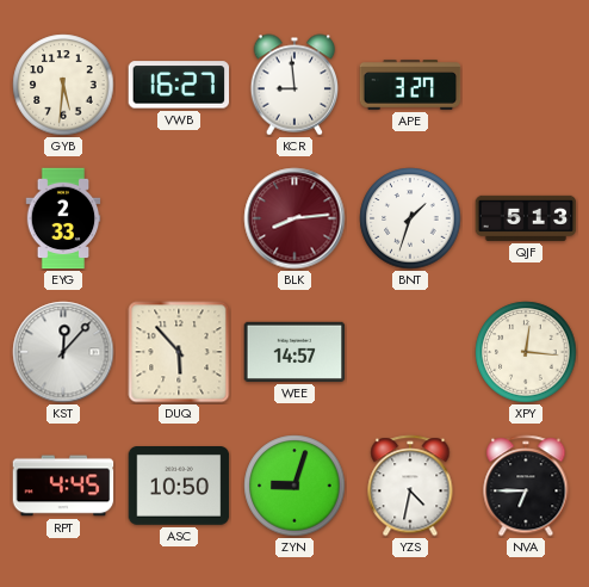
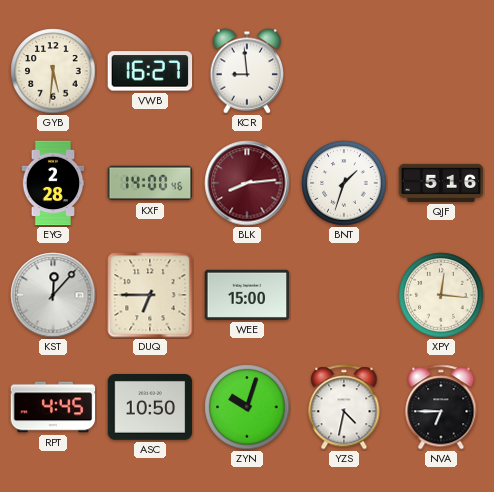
APE: 3:27 -> none (410, 86)
EYG: 2:33 -> 2:28 (53, 183)
KXF: none -> 14:00 (150, 183)
QJF: 5:13 -> 5:16 (441, 183)
DUQ: 5:53 -> 6:45 (150, 295)
WEE: 14:57 -> 15:00 (247, 295)
ZYN: 9:03 -> 10:03 (247, 407)
